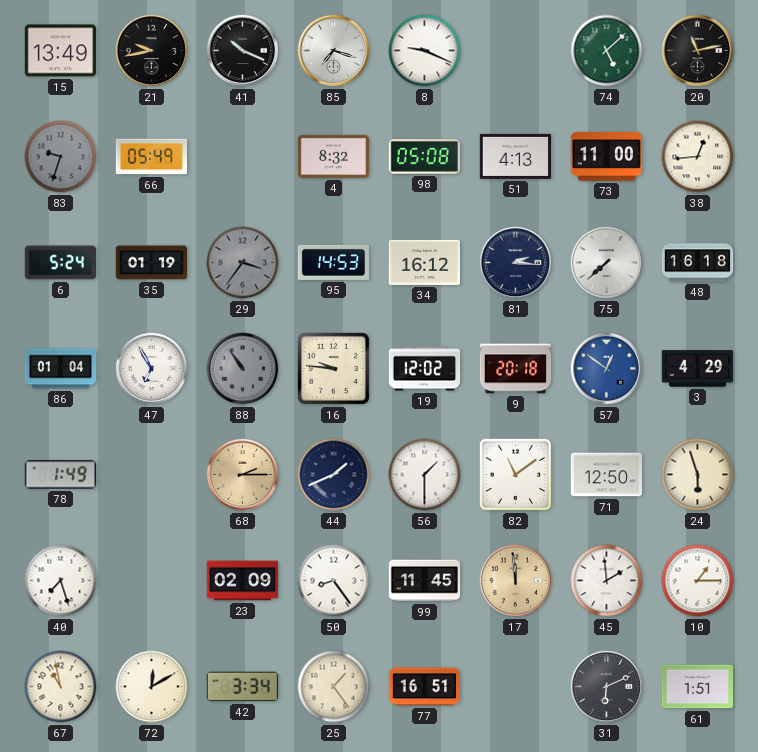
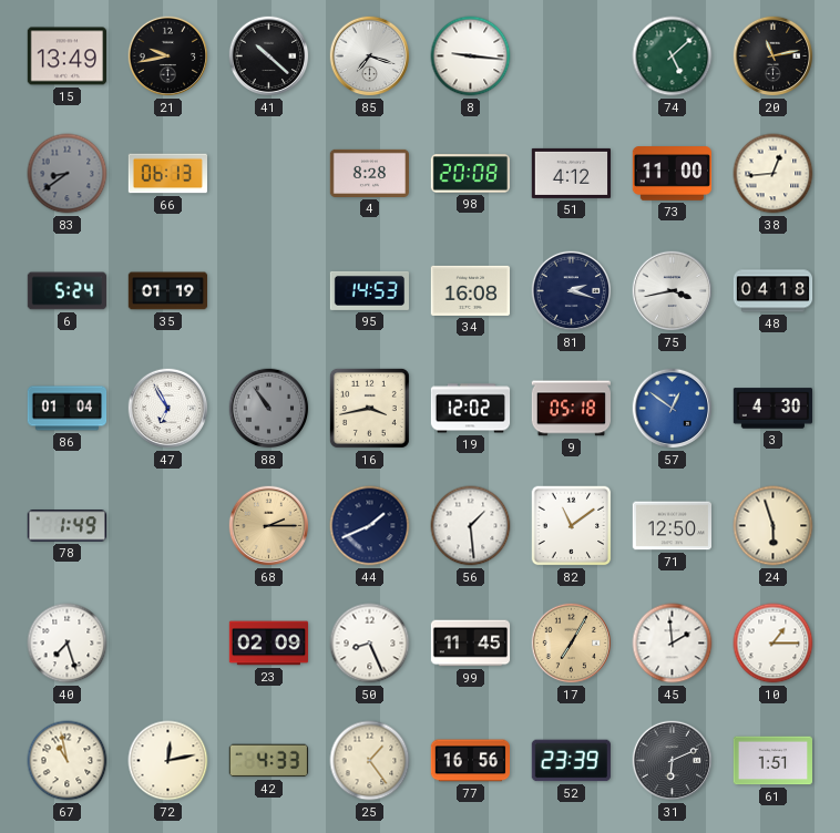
41: 10:19 -> 10:22 (269, 56)
8: 9:19 -> 9:16 (471, 56)
83: 9:33 -> 8:39 (68, 174)
66: 05:49 -> 06:13 (168, 174)
4: 8:32 -> 8:28 (369, 173)
98: 05:08 -> 20:08 (470, 174)
51: 4:13 -> 4:12 (572, 173)
29: 3:36 -> none (243, 263)
34: 16:12 -> 16:08 (470, 290)
81: 2:16 -> 2:18 (572, 291)
75: 7:38 -> 3:43 (673, 291)
48: 16:18 -> 04:18 (774, 291)
16: 9:46 -> 3:43 (369, 408)
9: 20:18 -> 05:18 (571, 409)
3: 4:29 -> 4:30 (772, 409)
56: 1:30 -> 1:29 (471, 526)
50: 8:24 -> 8:26 (370, 644)
17: 11:59 -> 7:05 (572, 644)
72: 12:10 -> 12:13 (168, 761)
42: 3:34 -> 4:33 (268, 761)
77: 16:51 -> 16:56 (470, 761)
52: none -> 23:39 (571, 761)
